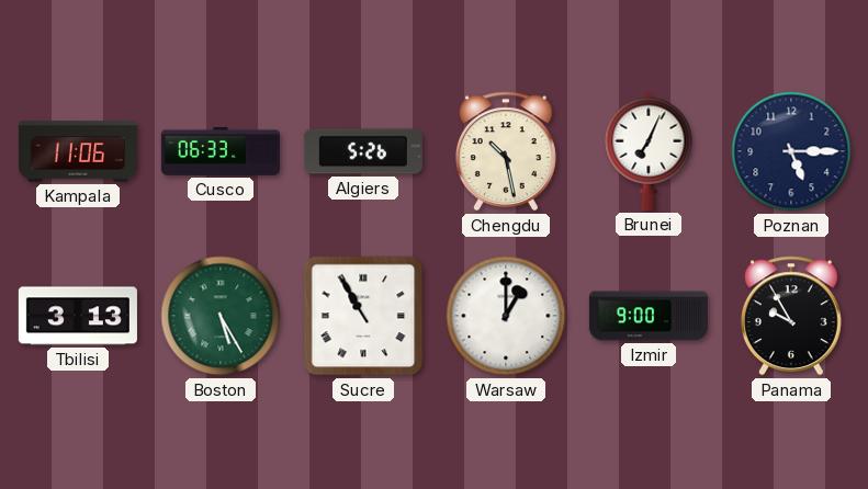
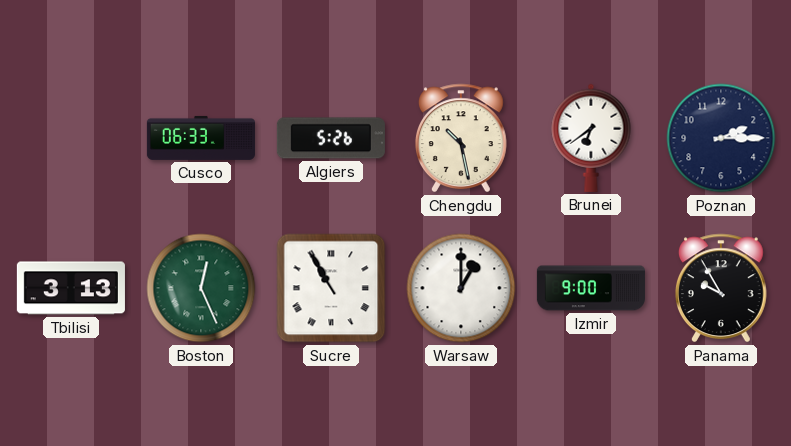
Kampala: 11:06 -> none (78, 151)
Brunei: 7:04 -> 6:39 (591, 138)
Poznan: 5:15 -> 2:15 (721, 138)
Boston: 5:25 -> 12:26 (201, 288)
